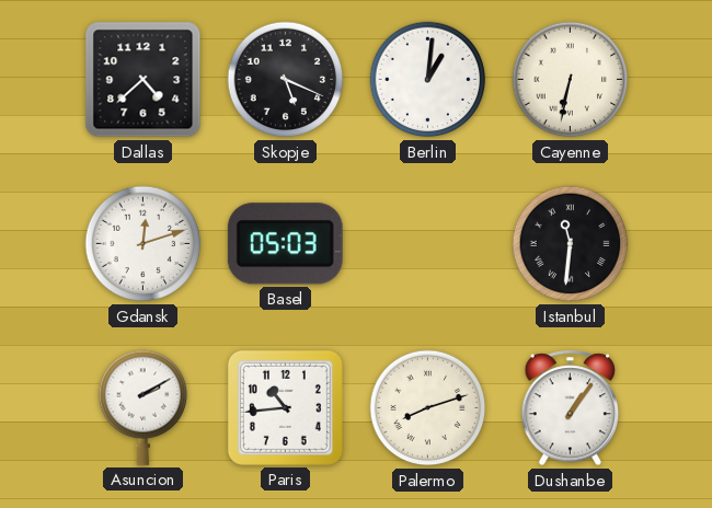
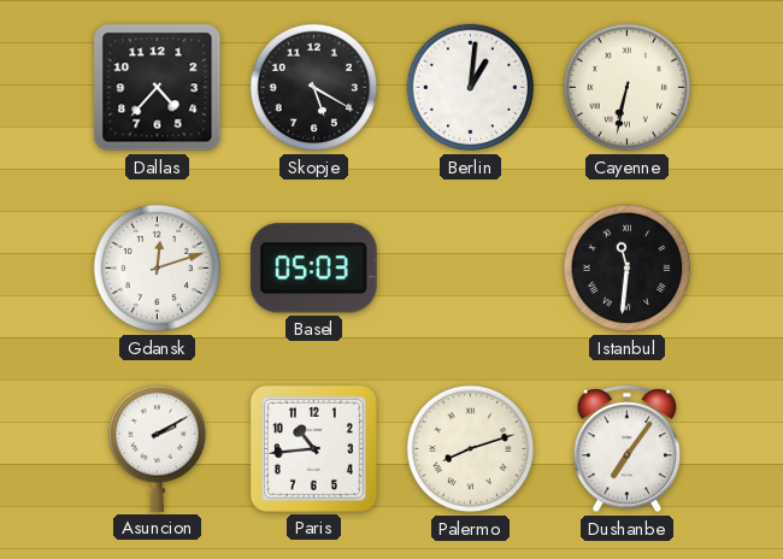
Dallas: 4:38 -> 4:37 (158, 88)
Skopje: 5:19 -> 5:20 (314, 88)
Dushanbe: 1:06 -> 7:06 (628, 449)
